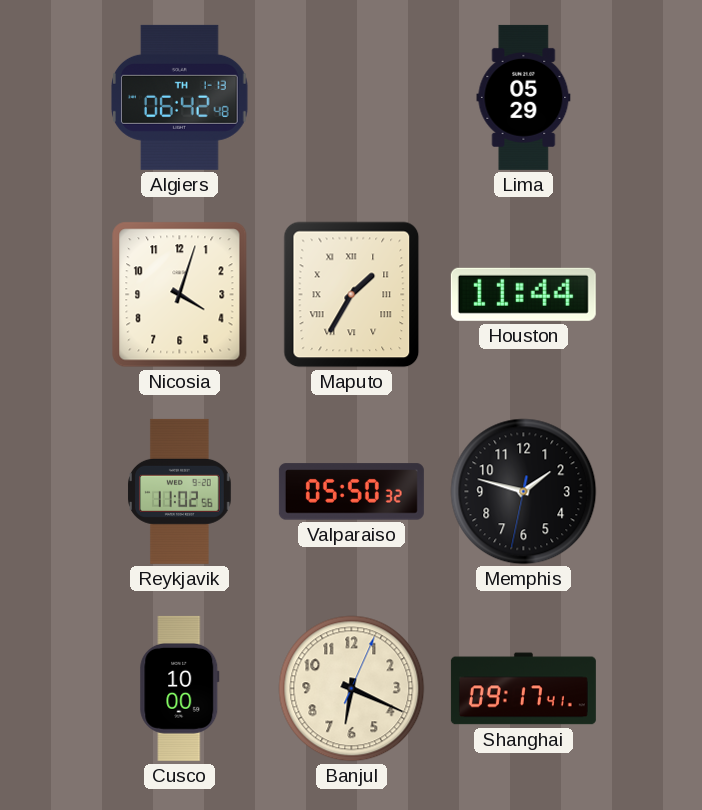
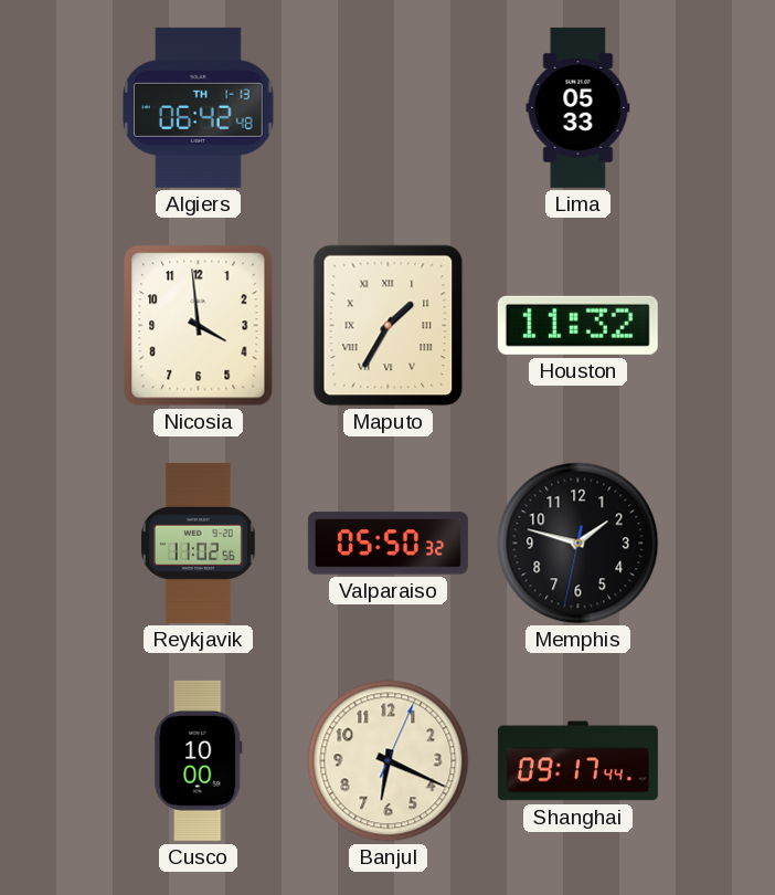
Lima: 05:29 -> 05:33 (578, 107)
Nicosia: 4:03 -> 3:59 (199, 326)
Houston: 11:44 -> 11:32 (577, 325)
Shanghai: 09:17:41 -> 09:17:44 (577, 761)
